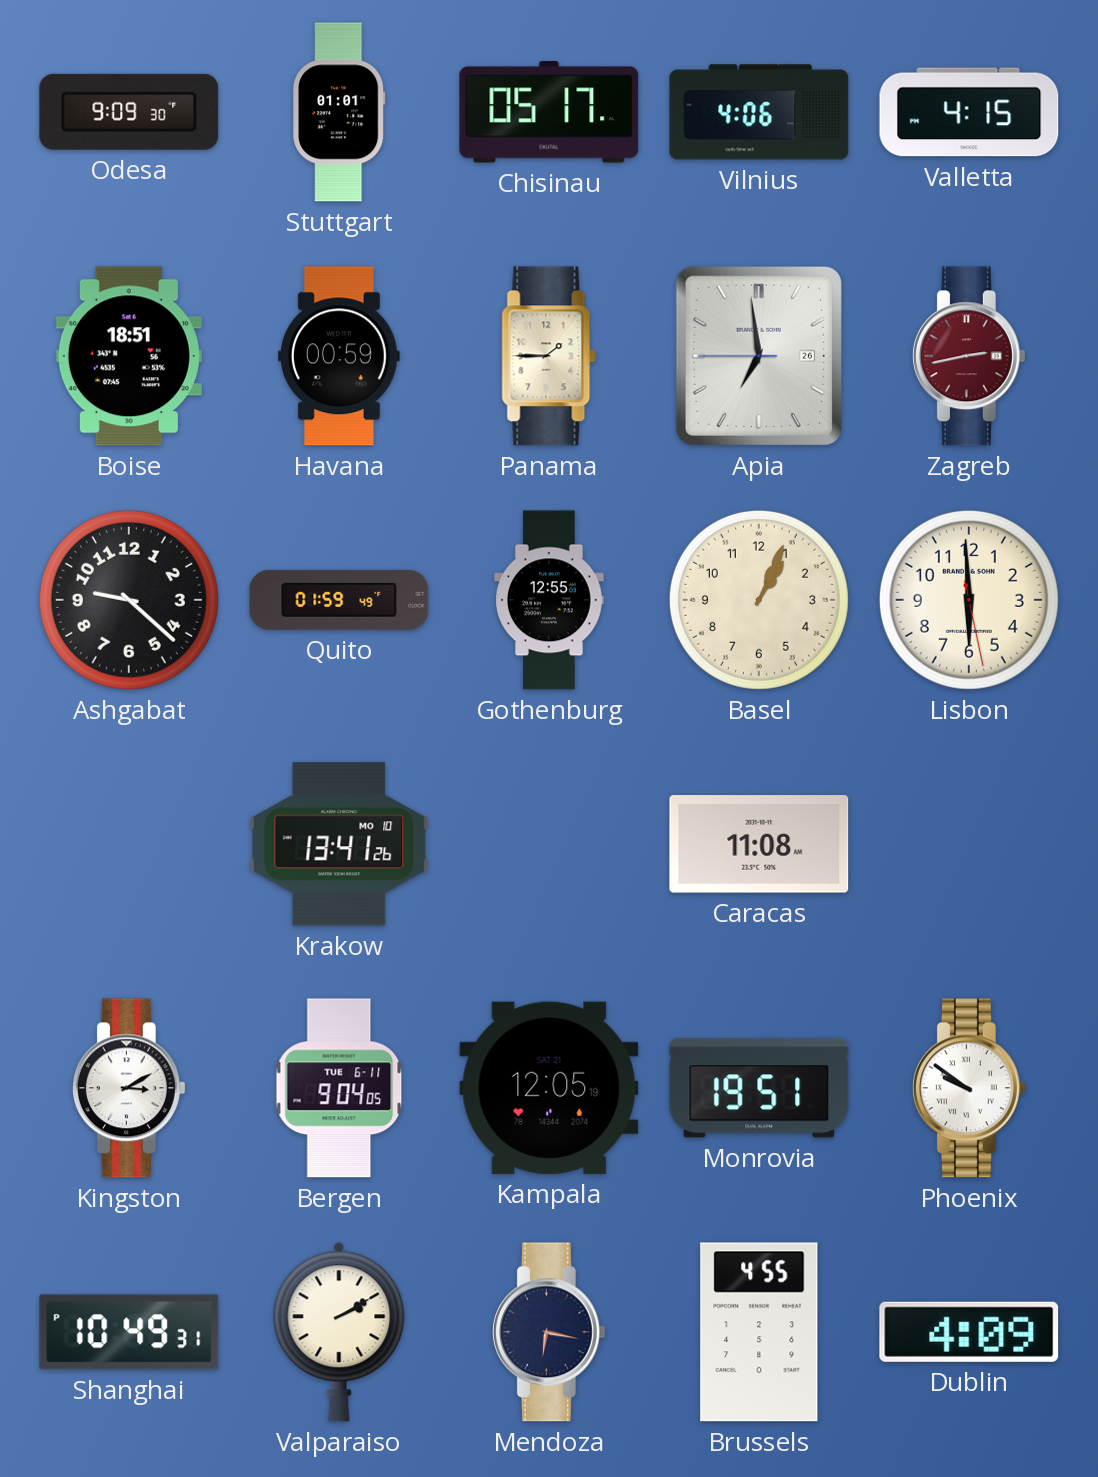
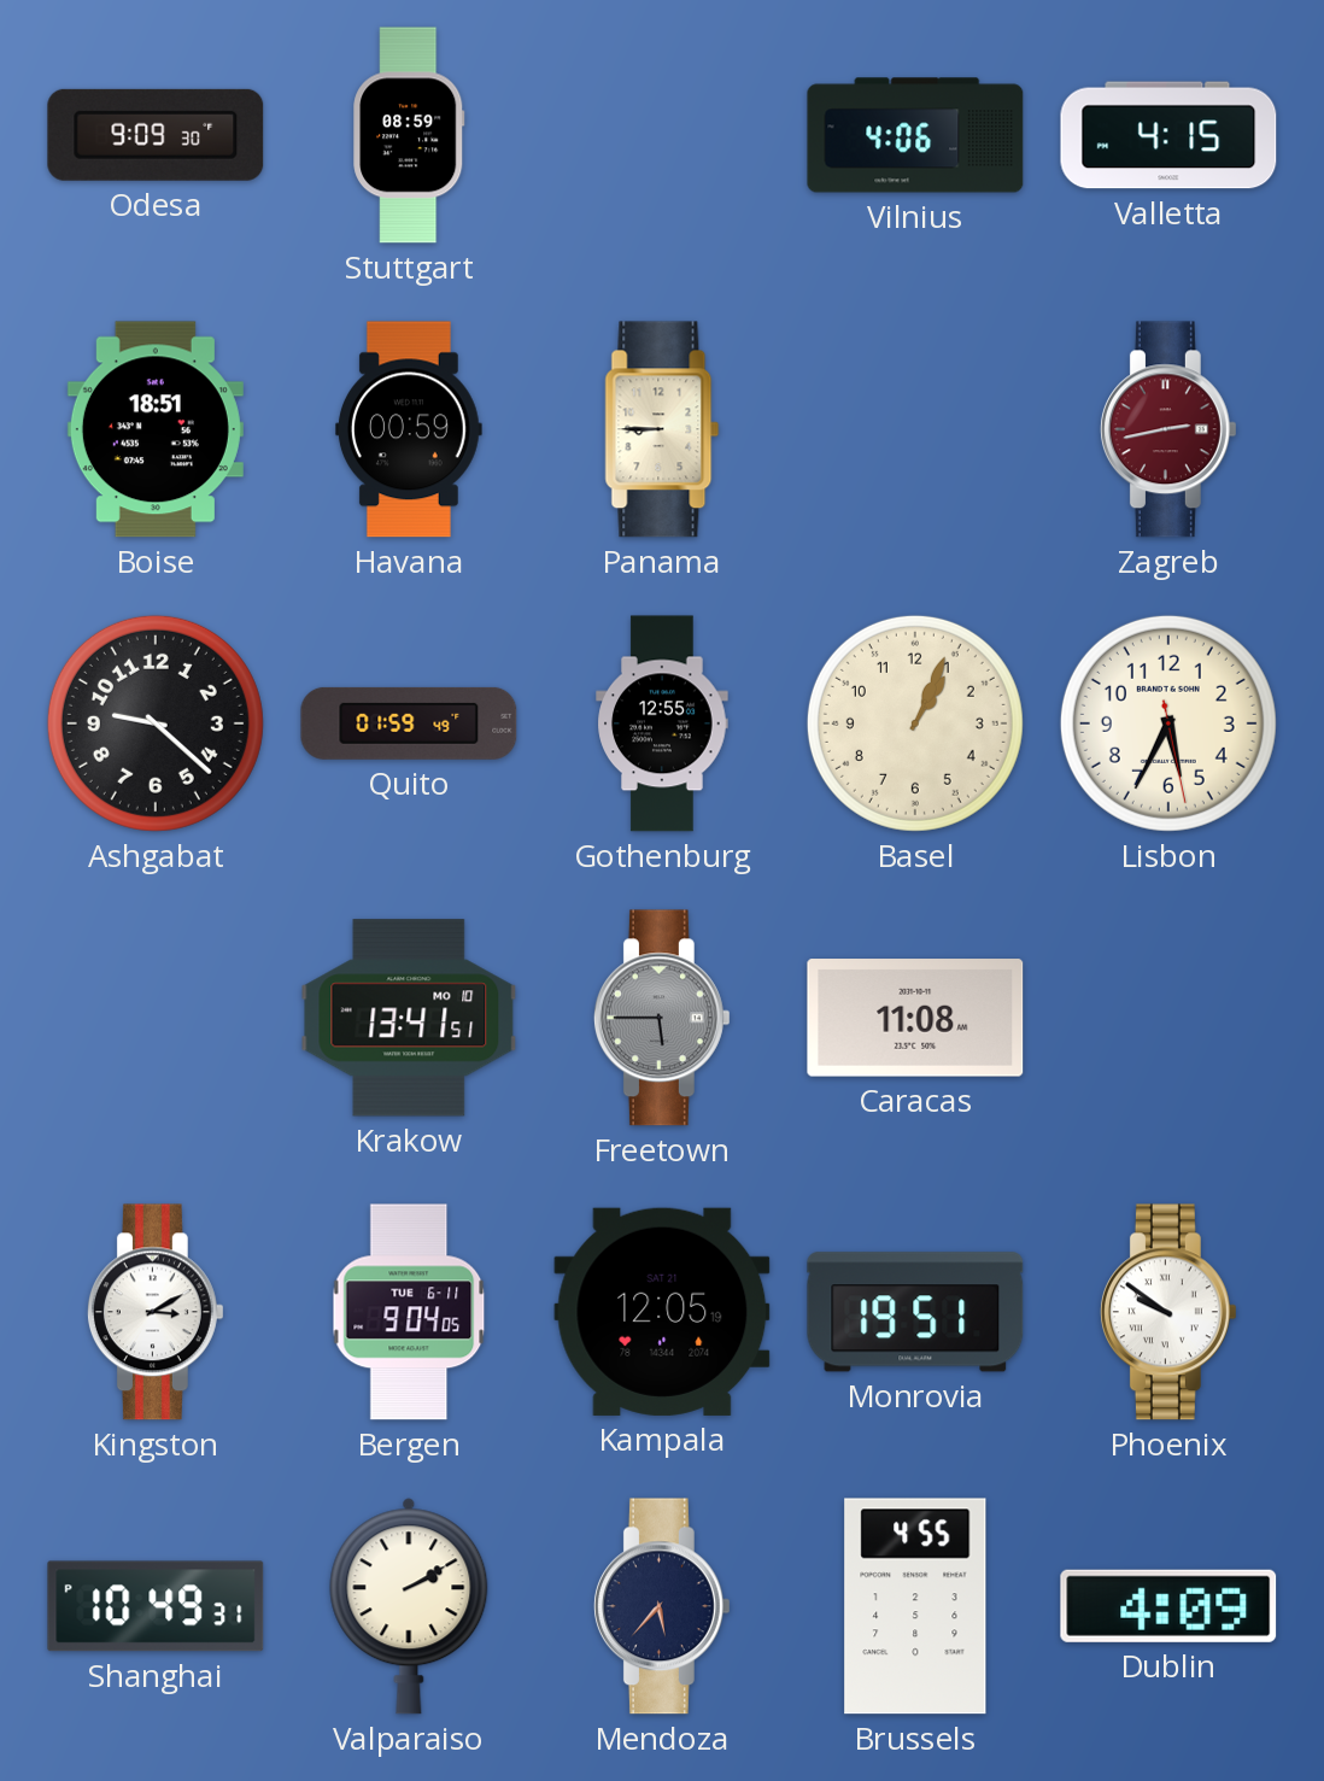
Stuttgart: 01:01 -> 08:59 (409, 135)
Chisinau: 05:17 -> none (549, 112)
Panama: 1:45 -> 8:45 (662, 429)
Apia: 6:58 -> none (759, 356)
Lisbon: 5:59 -> 5:34 (1168, 723)
Krakow: 13:41:26 -> 13:41:51 (409, 1018)
Freetown: none -> 5:45 (662, 1018)
Mendoza: 6:17 -> 5:37 (662, 1606)
